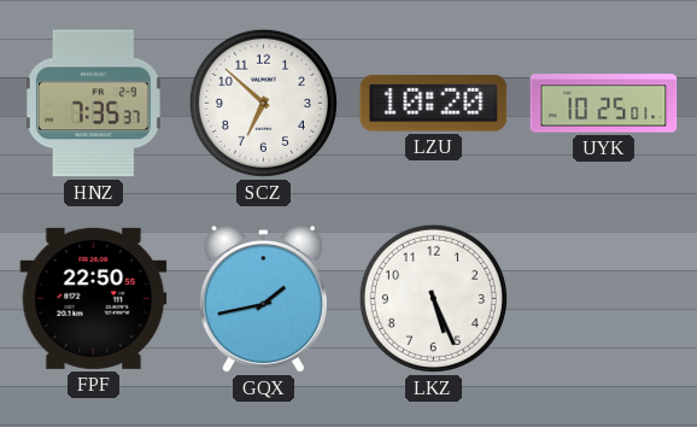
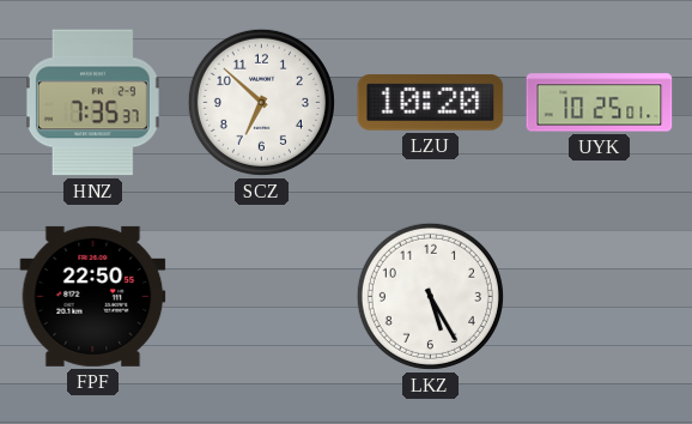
GQX: 1:43 -> none (263, 299)
LKZ: 5:26 -> 5:25 (430, 296)
